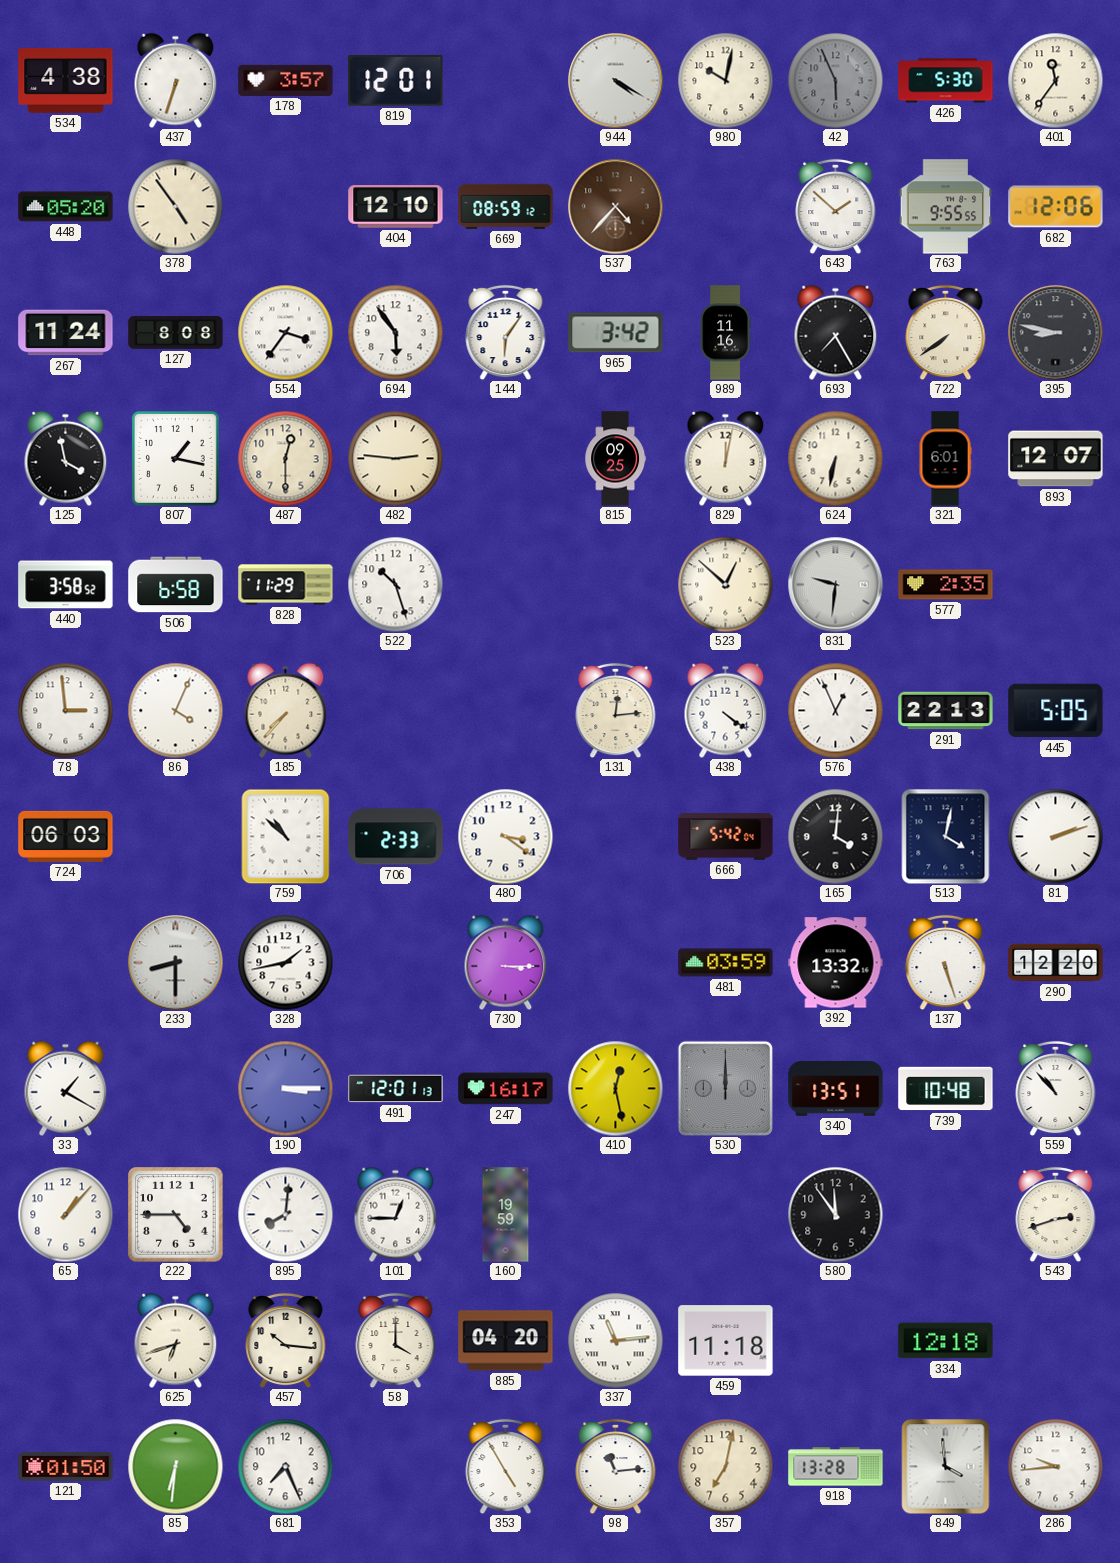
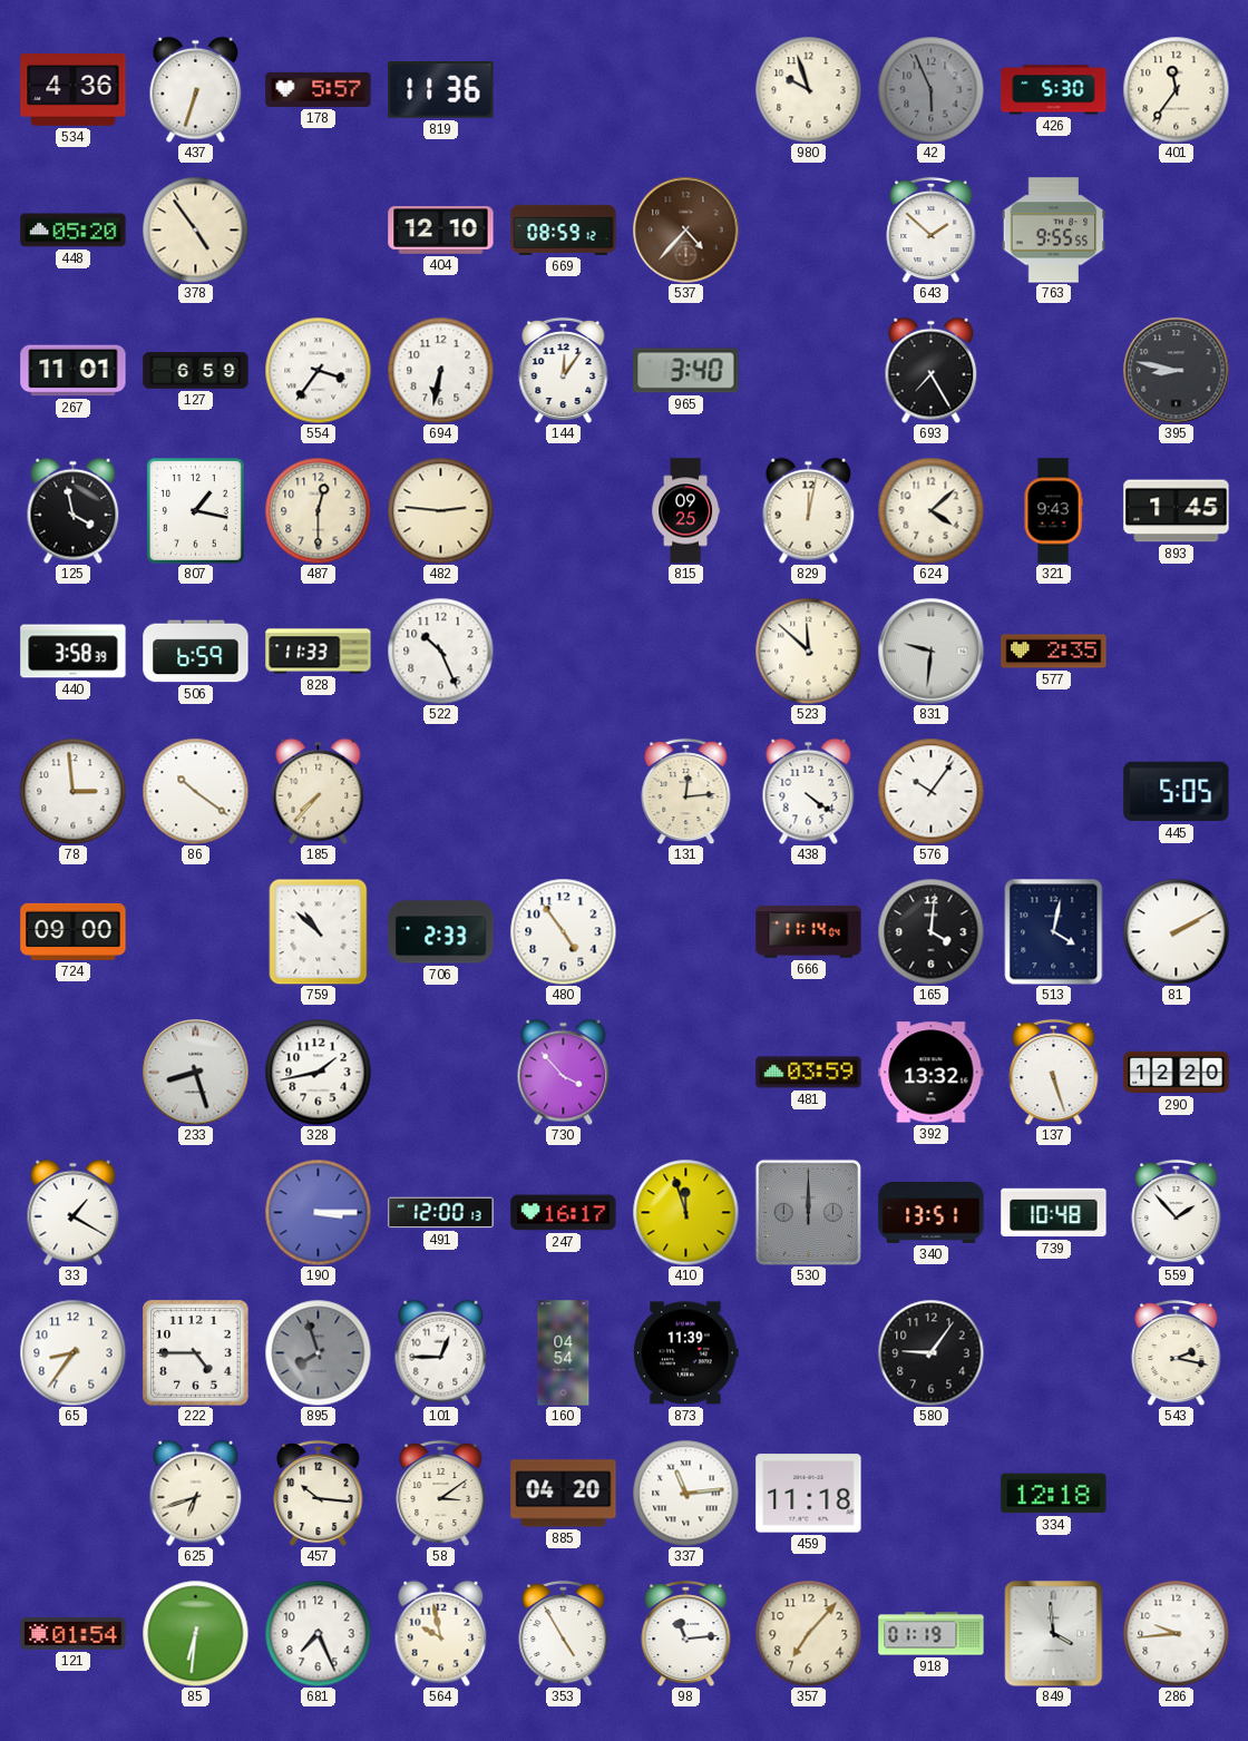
534: 4:38 -> 4:36 (74, 90)
178: 3:57 -> 5:57 (319, 89)
819: 12:01 -> 11:36 (441, 90)
944: 4:20 -> none (615, 80)
980: 10:02 -> 9:57 (808, 89)
682: 12:06 -> none (1056, 207)
267: 11:24 -> 11:01 (74, 371)
127: 8:08 -> 6:59 (196, 371)
694: 5:54 -> 6:32 (440, 370)
144: 6:06 -> 12:06 (564, 370)
965: 3:42 -> 3:40 (686, 371)
989: 11:16 -> none (725, 333)
722: 7:39 -> none (946, 332)
624: 6:32 -> 4:08 (930, 510)
321: 6:01 -> 9:43 (1053, 511)
893: 12:07 -> 1:45 (1177, 511)
440: 3:58:52 -> 3:58:39 (74, 652)
506: 6:58 -> 6:59 (196, 652)
828: 11:29 -> 11:33 (319, 652)
522: 10:27 -> 10:26 (440, 651)
523: 12:52 -> 11:52 (808, 651)
86: 4:04 -> 10:21 (195, 791)
576: 12:56 -> 10:06 (930, 791)
291: 22:13 -> none (946, 711)
724: 06:03 -> 09:00 (74, 931)
480: 3:21 -> 4:54 (563, 931)
666: 5:42 -> 11:14 (809, 932)
81: 2:12 -> 2:10 (1176, 931)
233: 8:30 -> 8:27 (195, 1072)
730: 3:15 -> 3:53 (564, 1072)
491: 12:01 -> 12:00 (441, 1213)
410: 12:28 -> 11:57 (685, 1212)
559: 10:53 -> 1:53 (1177, 1212)
65: 1:07 -> 8:36 (72, 1352)
895: 8:01 -> 7:57 (318, 1352)
895 dial: white -> grey (318, 1352)
160: 19:59 -> 04:54 (564, 1353)
873: none -> 11:39 (686, 1353)
580: 11:54 -> 9:06 (930, 1352)
543: 2:42 -> 2:17 (1177, 1352)
58: 4:00 -> 3:09 (441, 1493)
121: 01:50 -> 01:54 (74, 1634)
564: none -> 9:58 (441, 1633)
357: 7:02 -> 7:07 (808, 1633)
918: 13:28 -> 01:19 (932, 1634)
